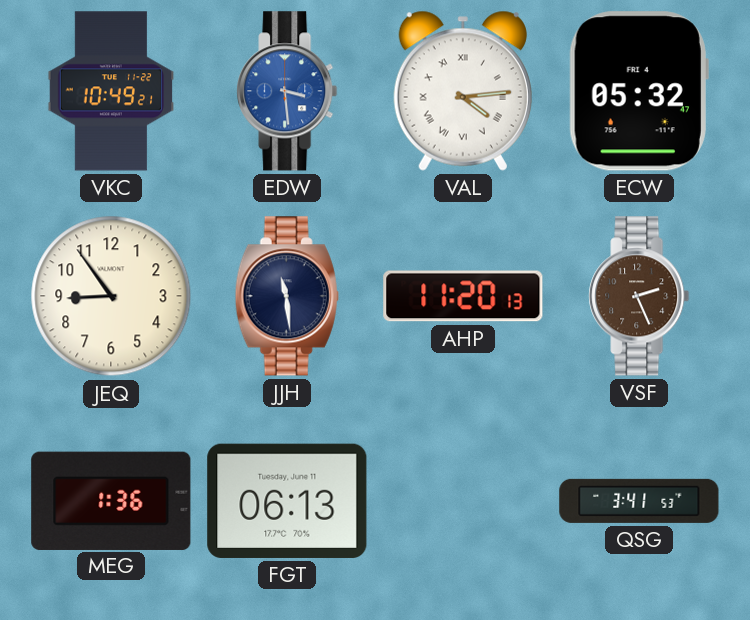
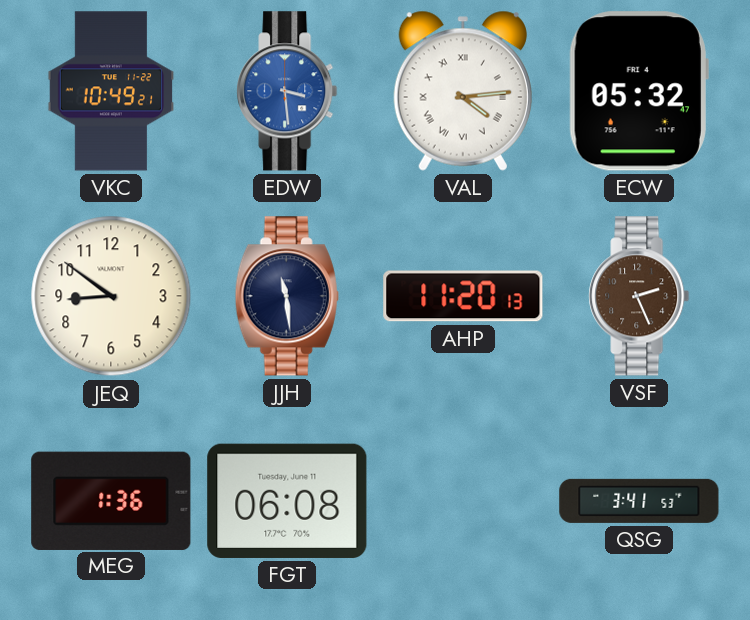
JEQ: 8:54 -> 8:51 (111, 296)
FGT: 06:13 -> 06:08 (287, 501)
